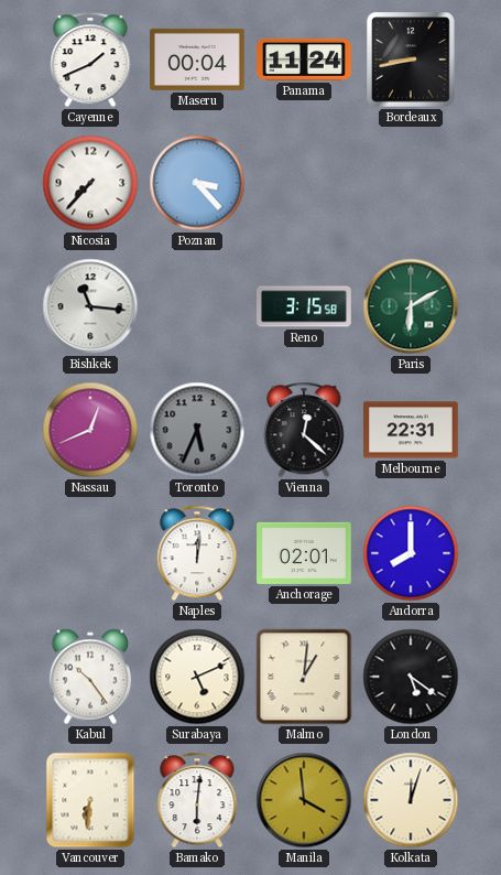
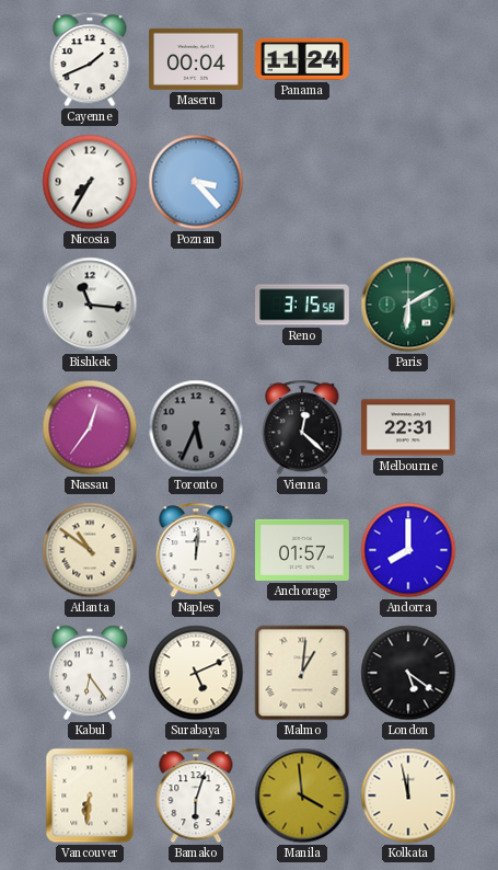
Bordeaux: 8:43 -> none (411, 60)
Nicosia: 7:37 -> 7:35 (90, 182)
Nassau: 12:41 -> 12:36 (90, 427)
Atlanta: none -> 10:51 (90, 550)
Anchorage: 02:01 -> 01:57 (302, 550)
Kabul: 10:24 -> 6:24 (89, 673)
Bamako: 6:01 -> 6:03 (196, 795)
Kolkata: 12:03 -> 11:58 (408, 795)
